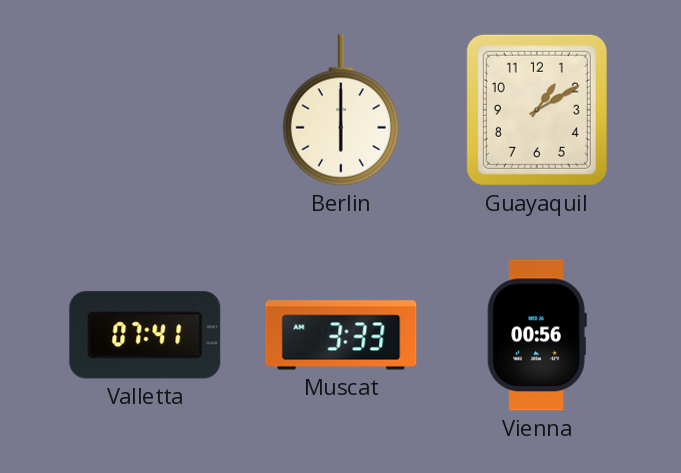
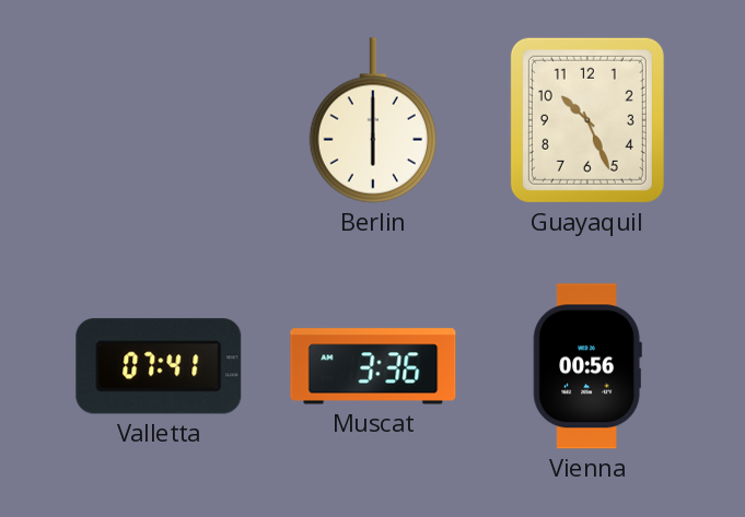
Guayaquil: 1:10 -> 10:26 (587, 120)
Muscat: 3:33 -> 3:36 (373, 366)
